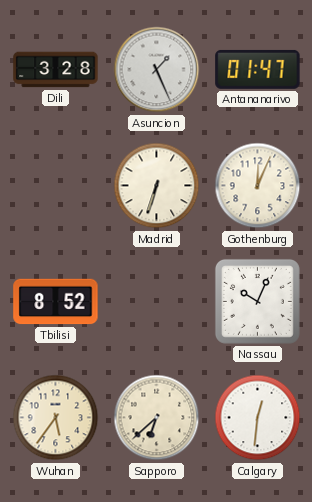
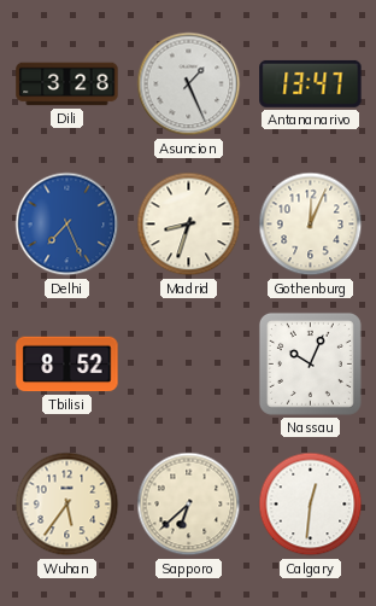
Antananarivo: 01:47 -> 13:47 (311, 83)
Delhi: none -> 7:26 (67, 225)
Madrid: 6:33 -> 8:33 (189, 225)
